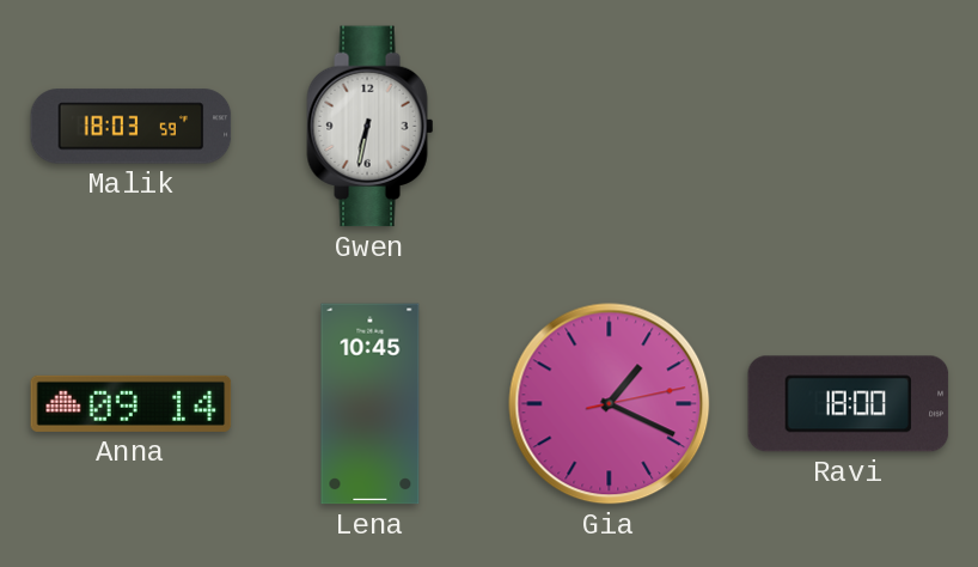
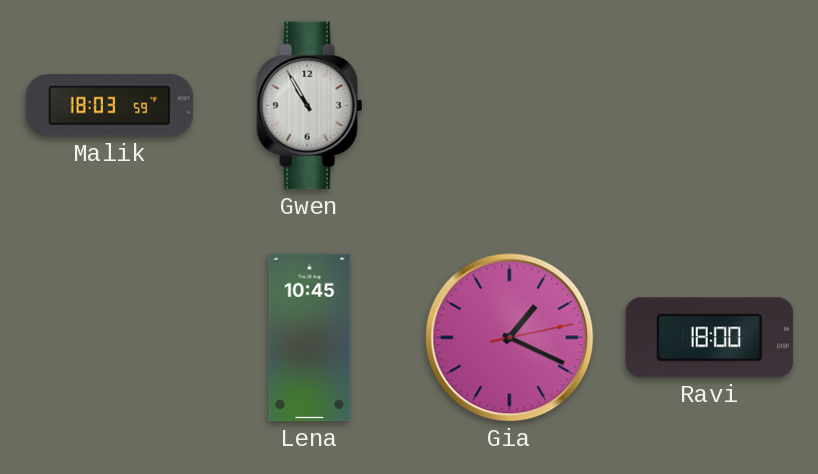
Gwen: 6:32 -> 10:55 (310, 106)
Anna: 09:14 -> none (132, 403)
